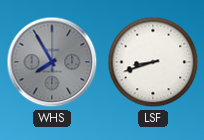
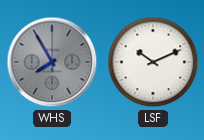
LSF: 8:42 -> 10:11 (153, 62)
